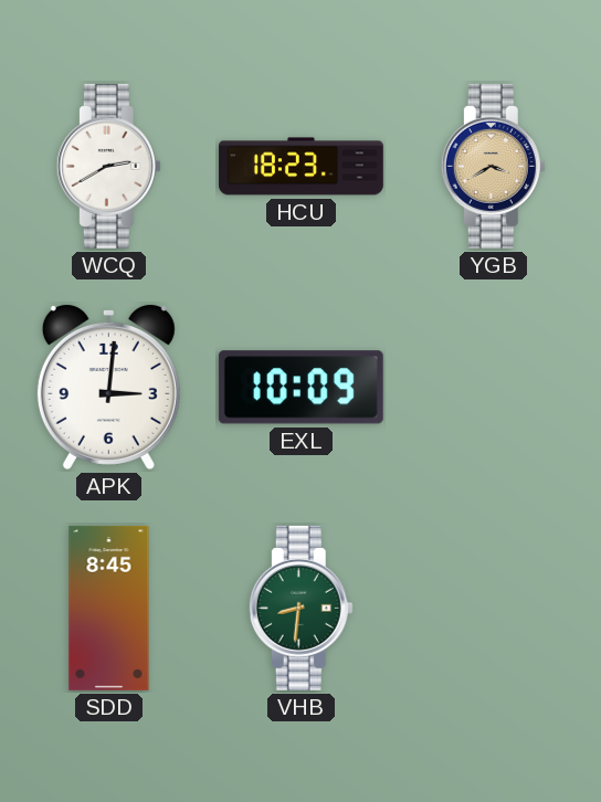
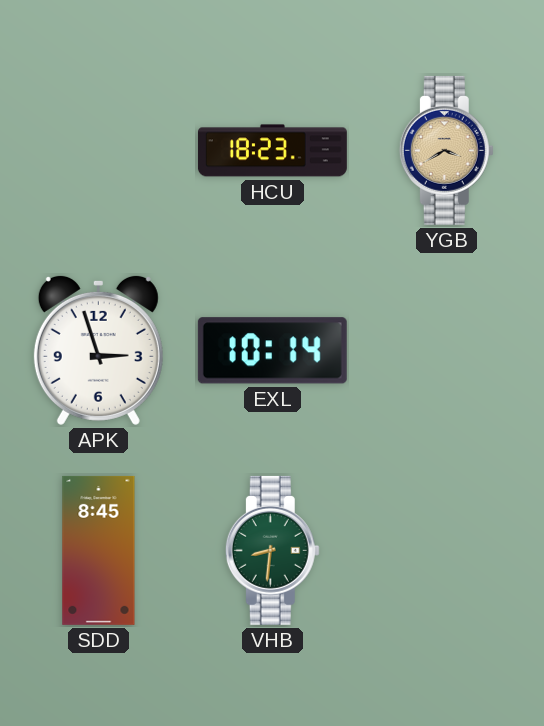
WCQ: 2:40 -> none (108, 166)
APK: 3:01 -> 2:57 (98, 350)
EXL: 10:09 -> 10:14 (272, 351)
